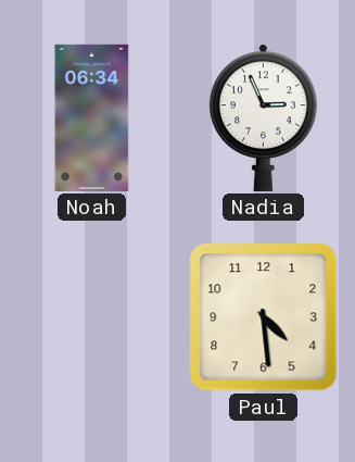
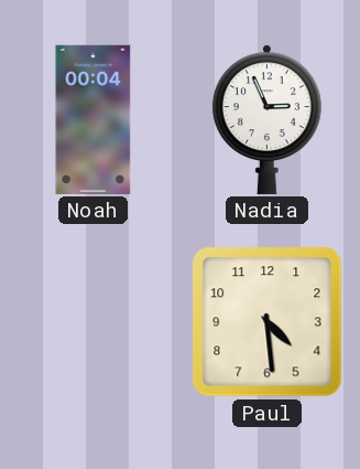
Noah: 06:34 -> 00:04 (94, 119)
